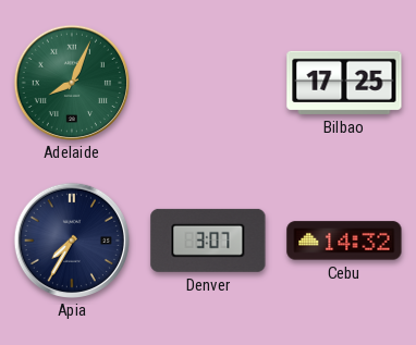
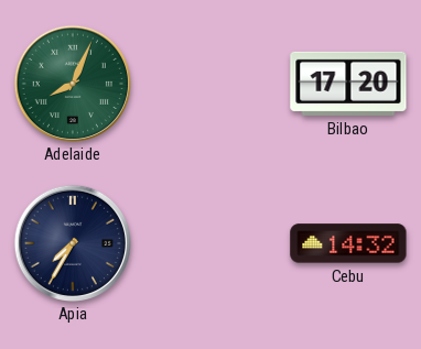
Bilbao: 17:25 -> 17:20 (348, 84)
Denver: 3:07 -> none (208, 241)
